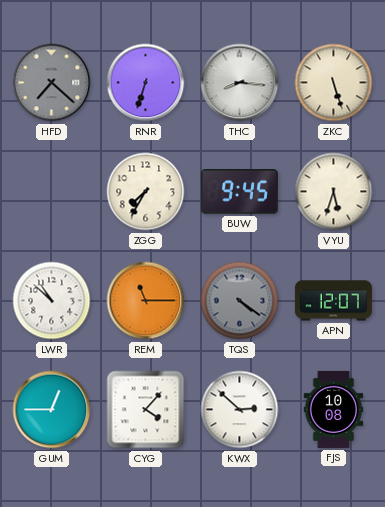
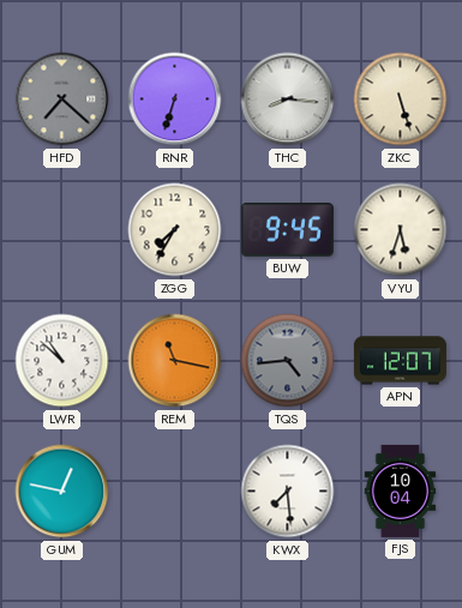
REM: 11:15 -> 11:17 (175, 361)
TQS: 4:21 -> 4:44 (288, 361)
GUM: 12:45 -> 12:47 (62, 492)
CYG: 4:07 -> none (146, 410)
KWX: 2:52 -> 7:29 (288, 492)
FJS: 10:08 -> 10:04 (401, 490)
